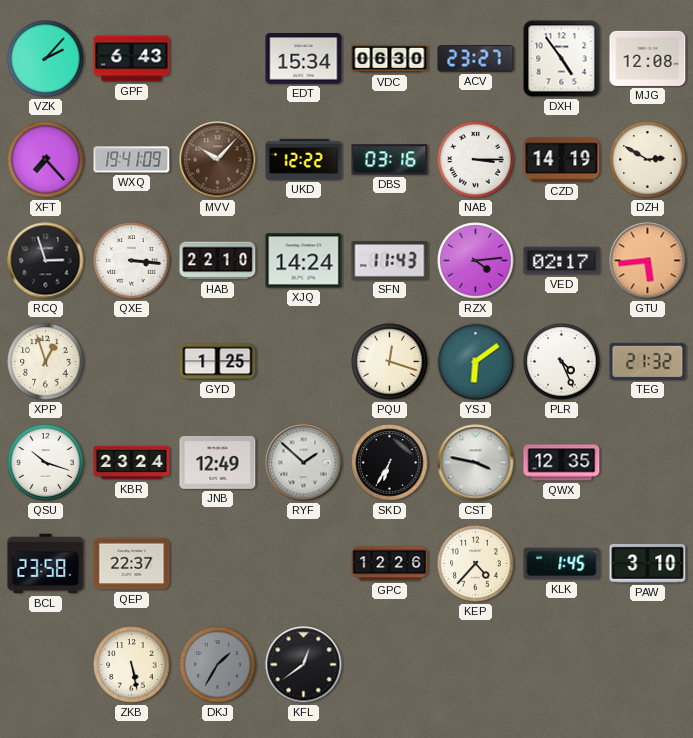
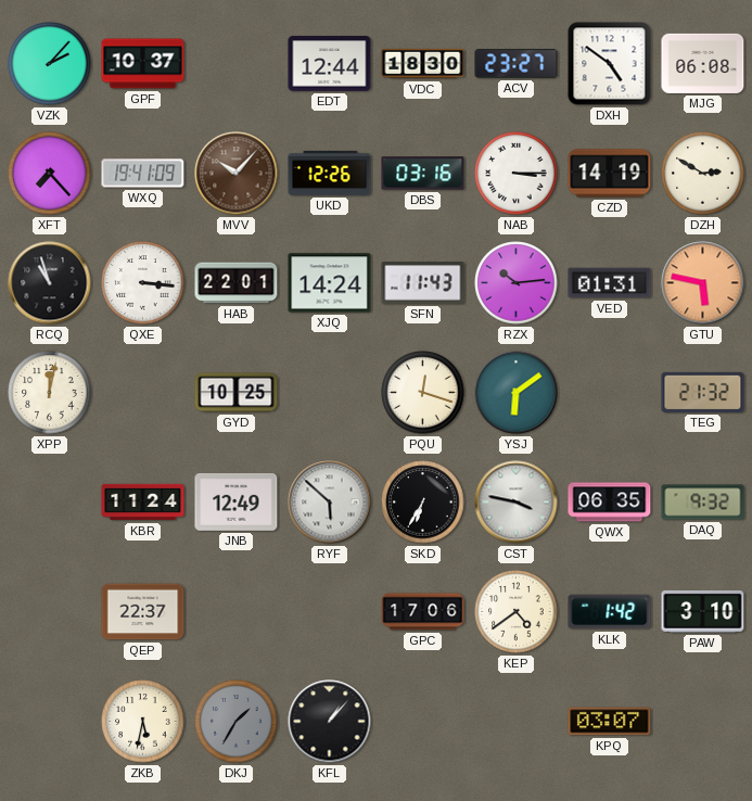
GPF: 6:43 -> 10:37 (143, 64)
EDT: 15:34 -> 12:44 (330, 64)
VDC: 06:30 -> 18:30 (423, 64)
DXH: 4:54 -> 4:51 (610, 64)
MJG: 12:08 -> 06:08 (703, 63)
UKD: 12:22 -> 12:26 (330, 173)
RCQ: 2:57 -> 10:57 (50, 283)
HAB: 22:10 -> 22:01 (237, 283)
RZX: 4:14 -> 10:14 (517, 283)
VED: 02:17 -> 01:31 (610, 283)
GTU: 5:44 -> 5:47 (703, 283)
XPP: 12:57 -> 12:02 (50, 393)
GYD: 1:25 -> 10:25 (237, 393)
PLR: 4:26 -> none (562, 362)
QSU: 10:18 -> none (46, 463)
KBR: 23:24 -> 11:24 (143, 503)
RYF: 1:52 -> 5:52 (330, 503)
QWX: 12:35 -> 06:35 (610, 503)
DAQ: none -> 9:32 (703, 503)
BCL: 23:58 -> none (46, 564)
GPC: 12:26 -> 17:06 (423, 612)
KEP: 4:37 -> 4:39 (517, 612)
KLK: 1:45 -> 1:42 (610, 612)
ZKB: 5:28 -> 5:32 (143, 722)
KFL: 12:39 -> 1:07 (330, 722)
KPQ: none -> 03:07 (610, 722)
